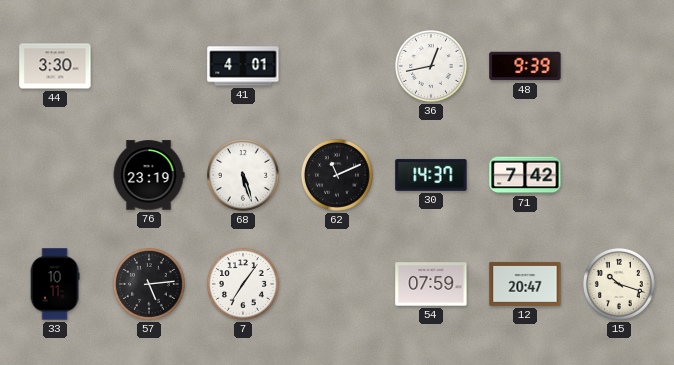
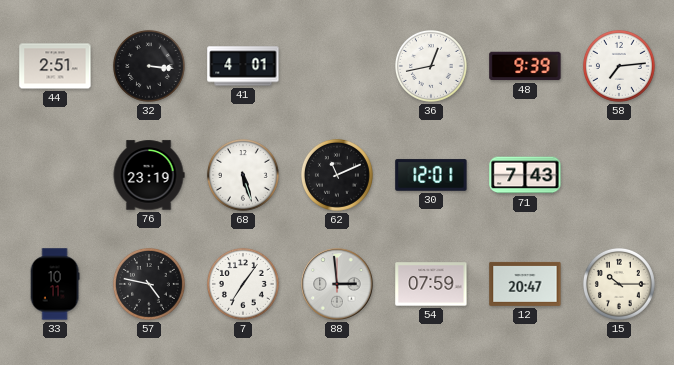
44: 3:30 -> 2:51 (55, 66)
32: none -> 3:16 (149, 66)
58: none -> 7:14 (619, 66)
30: 14:37 -> 12:01 (431, 175)
71: 7:42 -> 7:43 (525, 175)
57: 5:14 -> 4:47 (149, 284)
88: none -> 2:59 (337, 284)
15: 10:18 -> 10:15 (619, 284)
